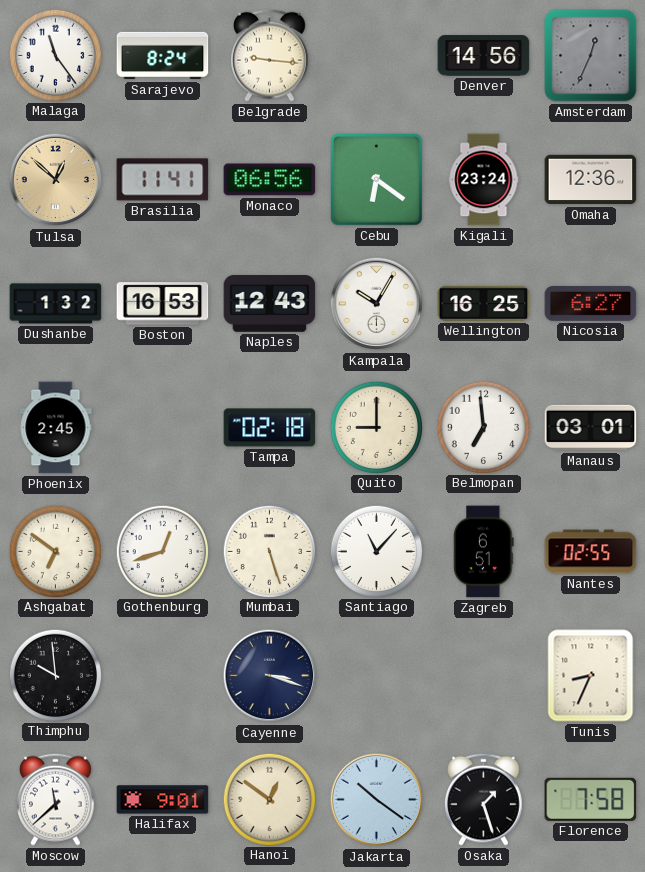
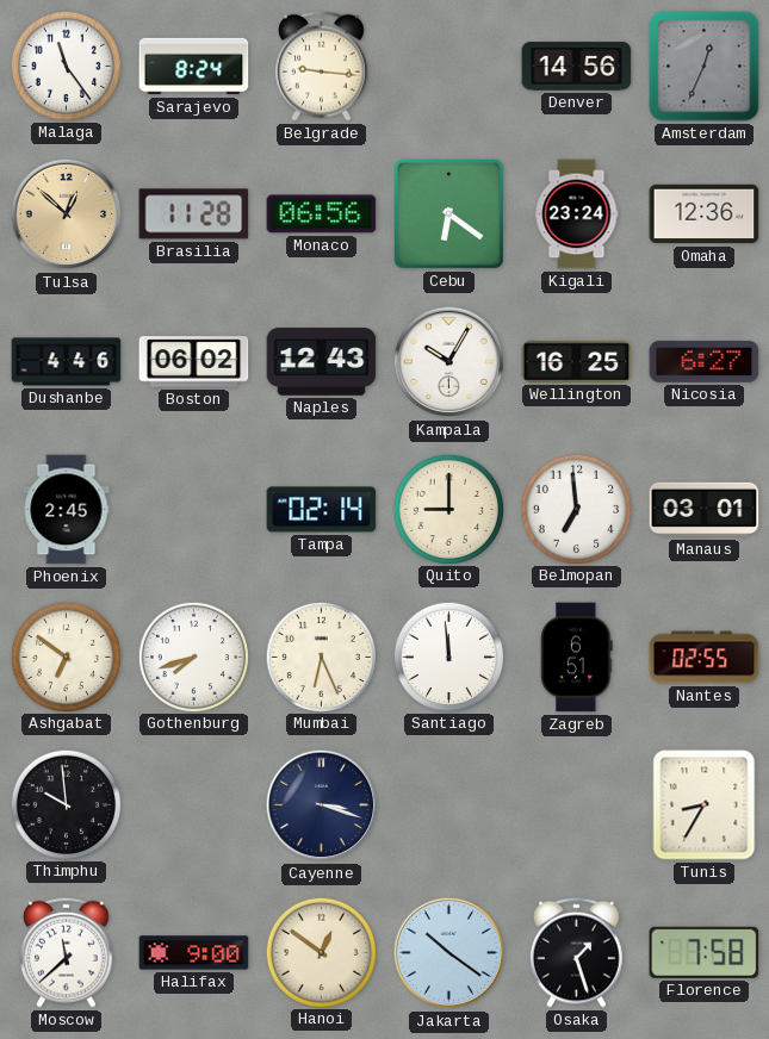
Brasilia: 11:41 -> 11:28 (194, 214)
Dushanbe: 1:32 -> 4:46 (67, 362)
Boston: 16:53 -> 06:02 (194, 362)
Tampa: 02:18 -> 02:14 (322, 510)
Gothenburg: 12:42 -> 7:42 (193, 657)
Mumbai: 5:27 -> 6:26 (321, 657)
Santiago: 11:07 -> 11:59 (448, 657)
Tunis: 8:34 -> 8:35 (705, 805)
Halifax: 9:01 -> 9:00 (194, 953)
